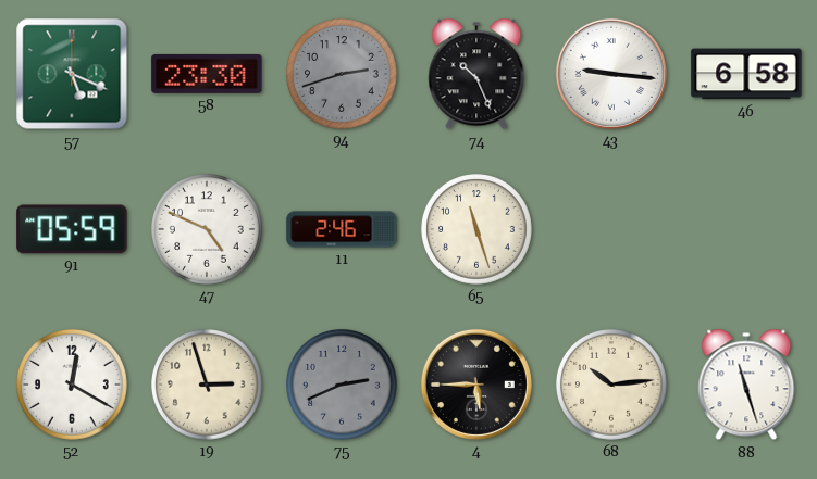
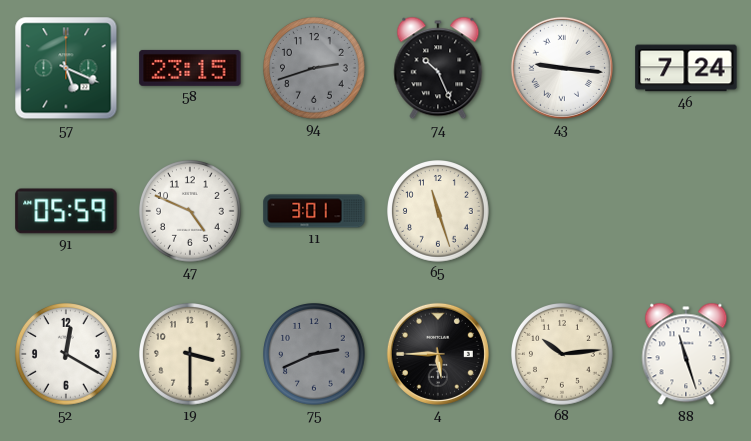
58: 23:30 -> 23:15 (190, 68)
46: 6:58 -> 7:24 (686, 68)
11: 2:46 -> 3:01 (314, 211)
19: 2:57 -> 3:30 (191, 355)
